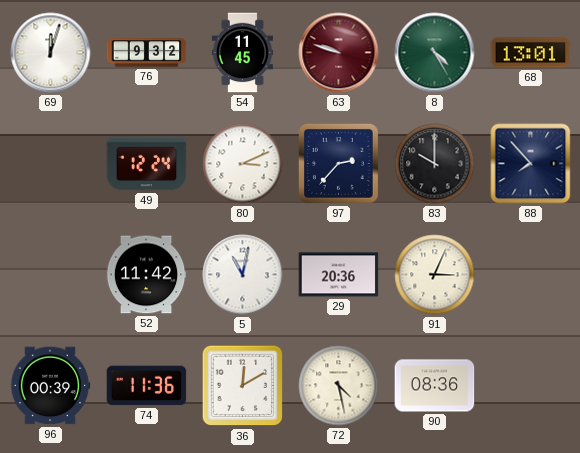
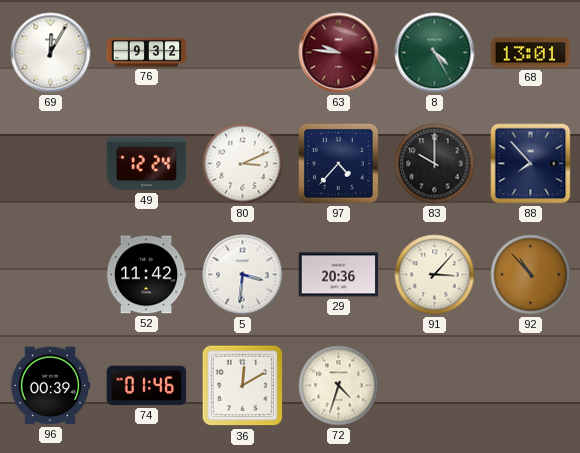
69: 12:03 -> 12:05 (51, 53)
54: 11:45 -> none (242, 53)
63: 9:48 -> 9:46 (339, 53)
97: 2:37 -> 4:37 (338, 163)
5: 11:02 -> 3:31 (243, 275)
91: 3:04 -> 3:07 (435, 275)
92: none -> 10:53 (531, 275)
74: 11:36 -> 01:46 (147, 386)
72: 4:28 -> 4:33 (339, 386)
90: 08:36 -> none (435, 386)
